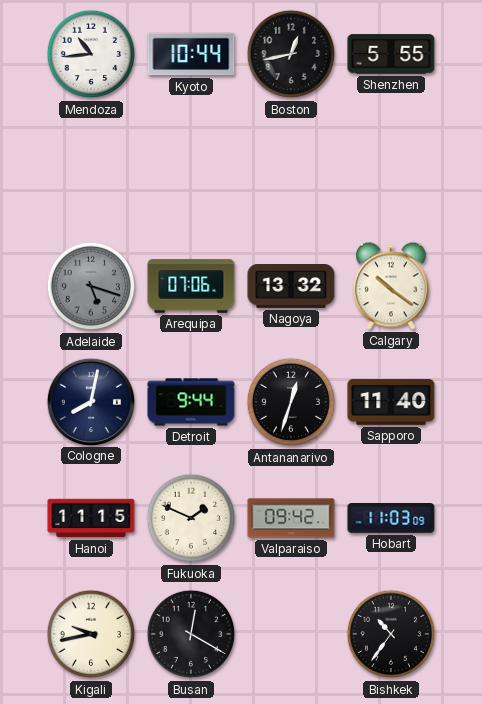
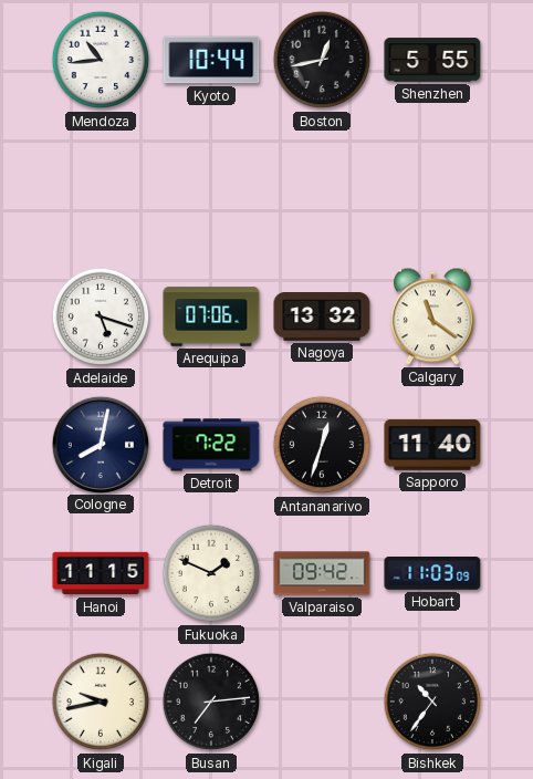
Adelaide dial: grey -> white (101, 316)
Calgary: 10:21 -> 11:21 (433, 316)
Detroit: 9:44 -> 7:22 (211, 445)
Busan: 12:20 -> 7:14 (211, 702)
